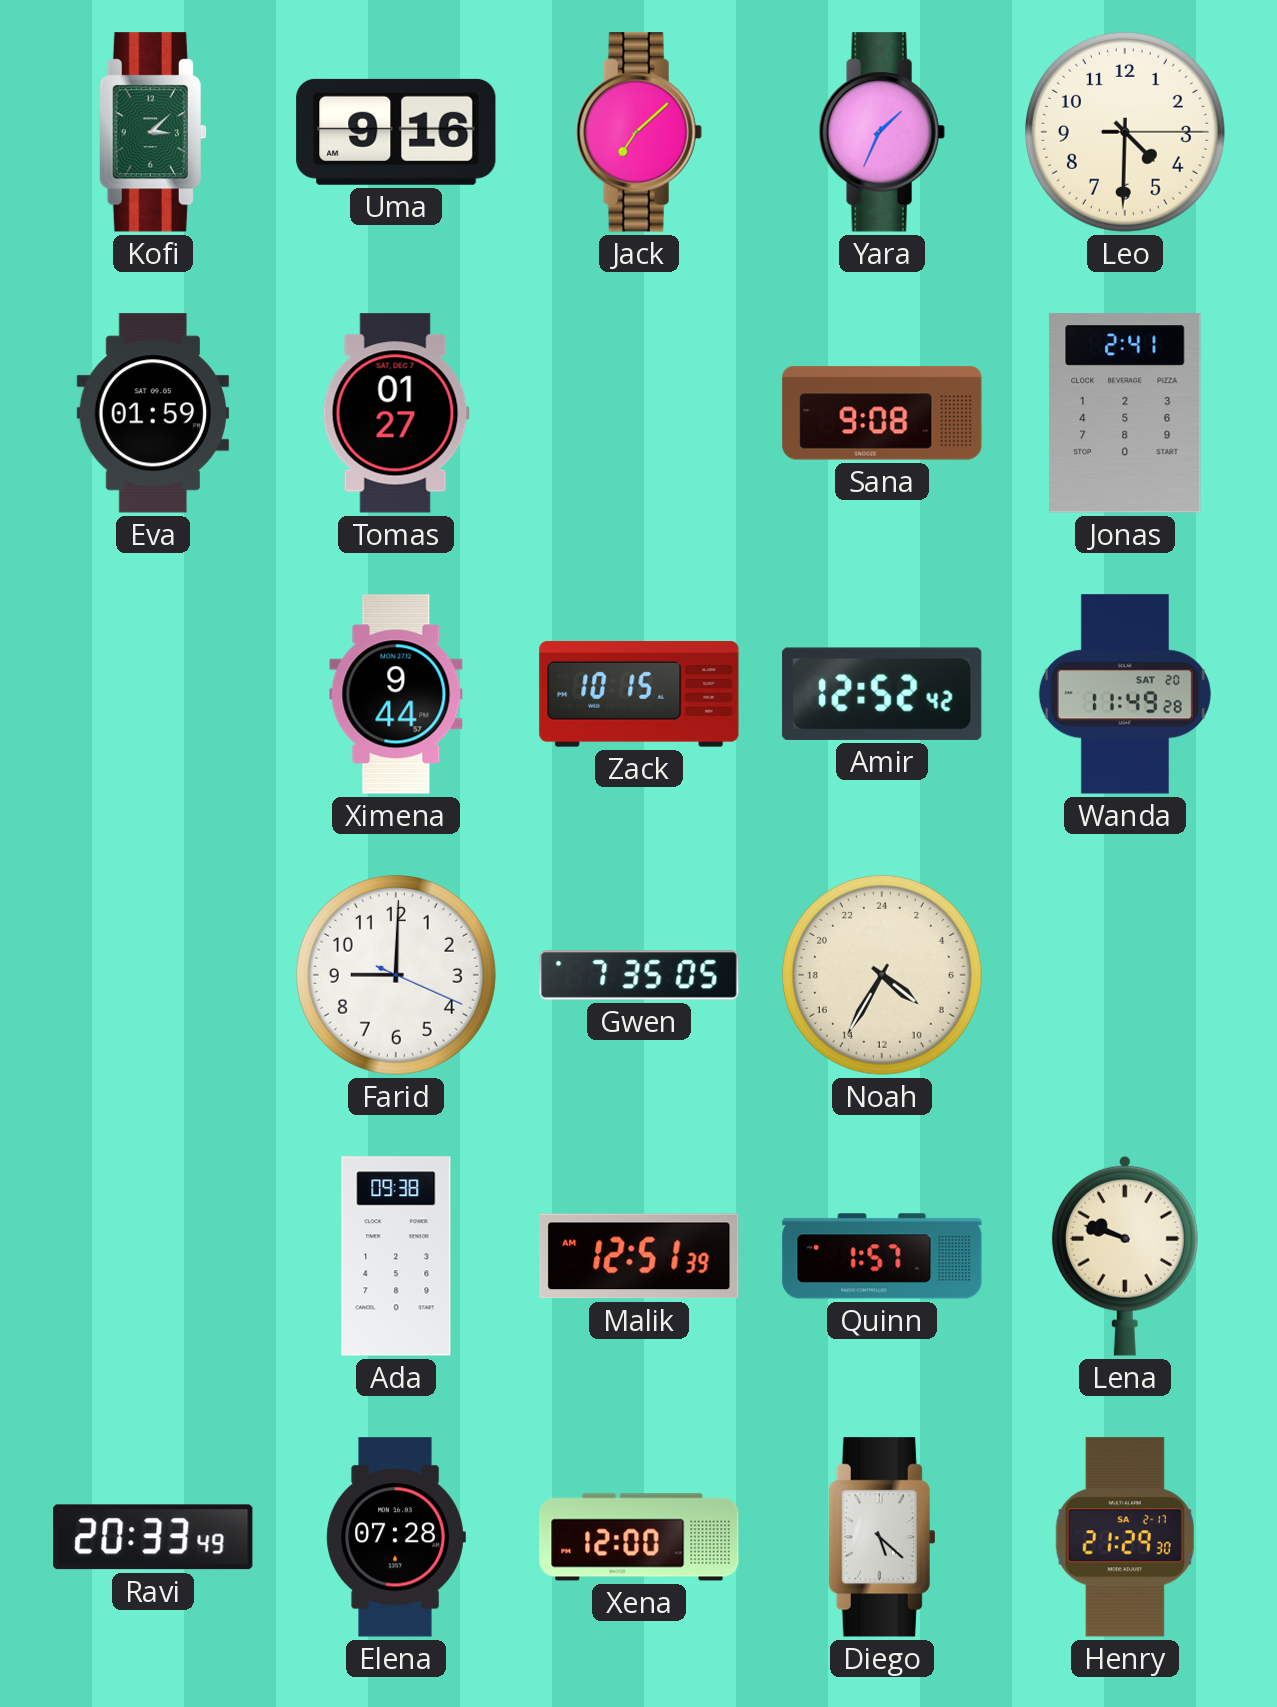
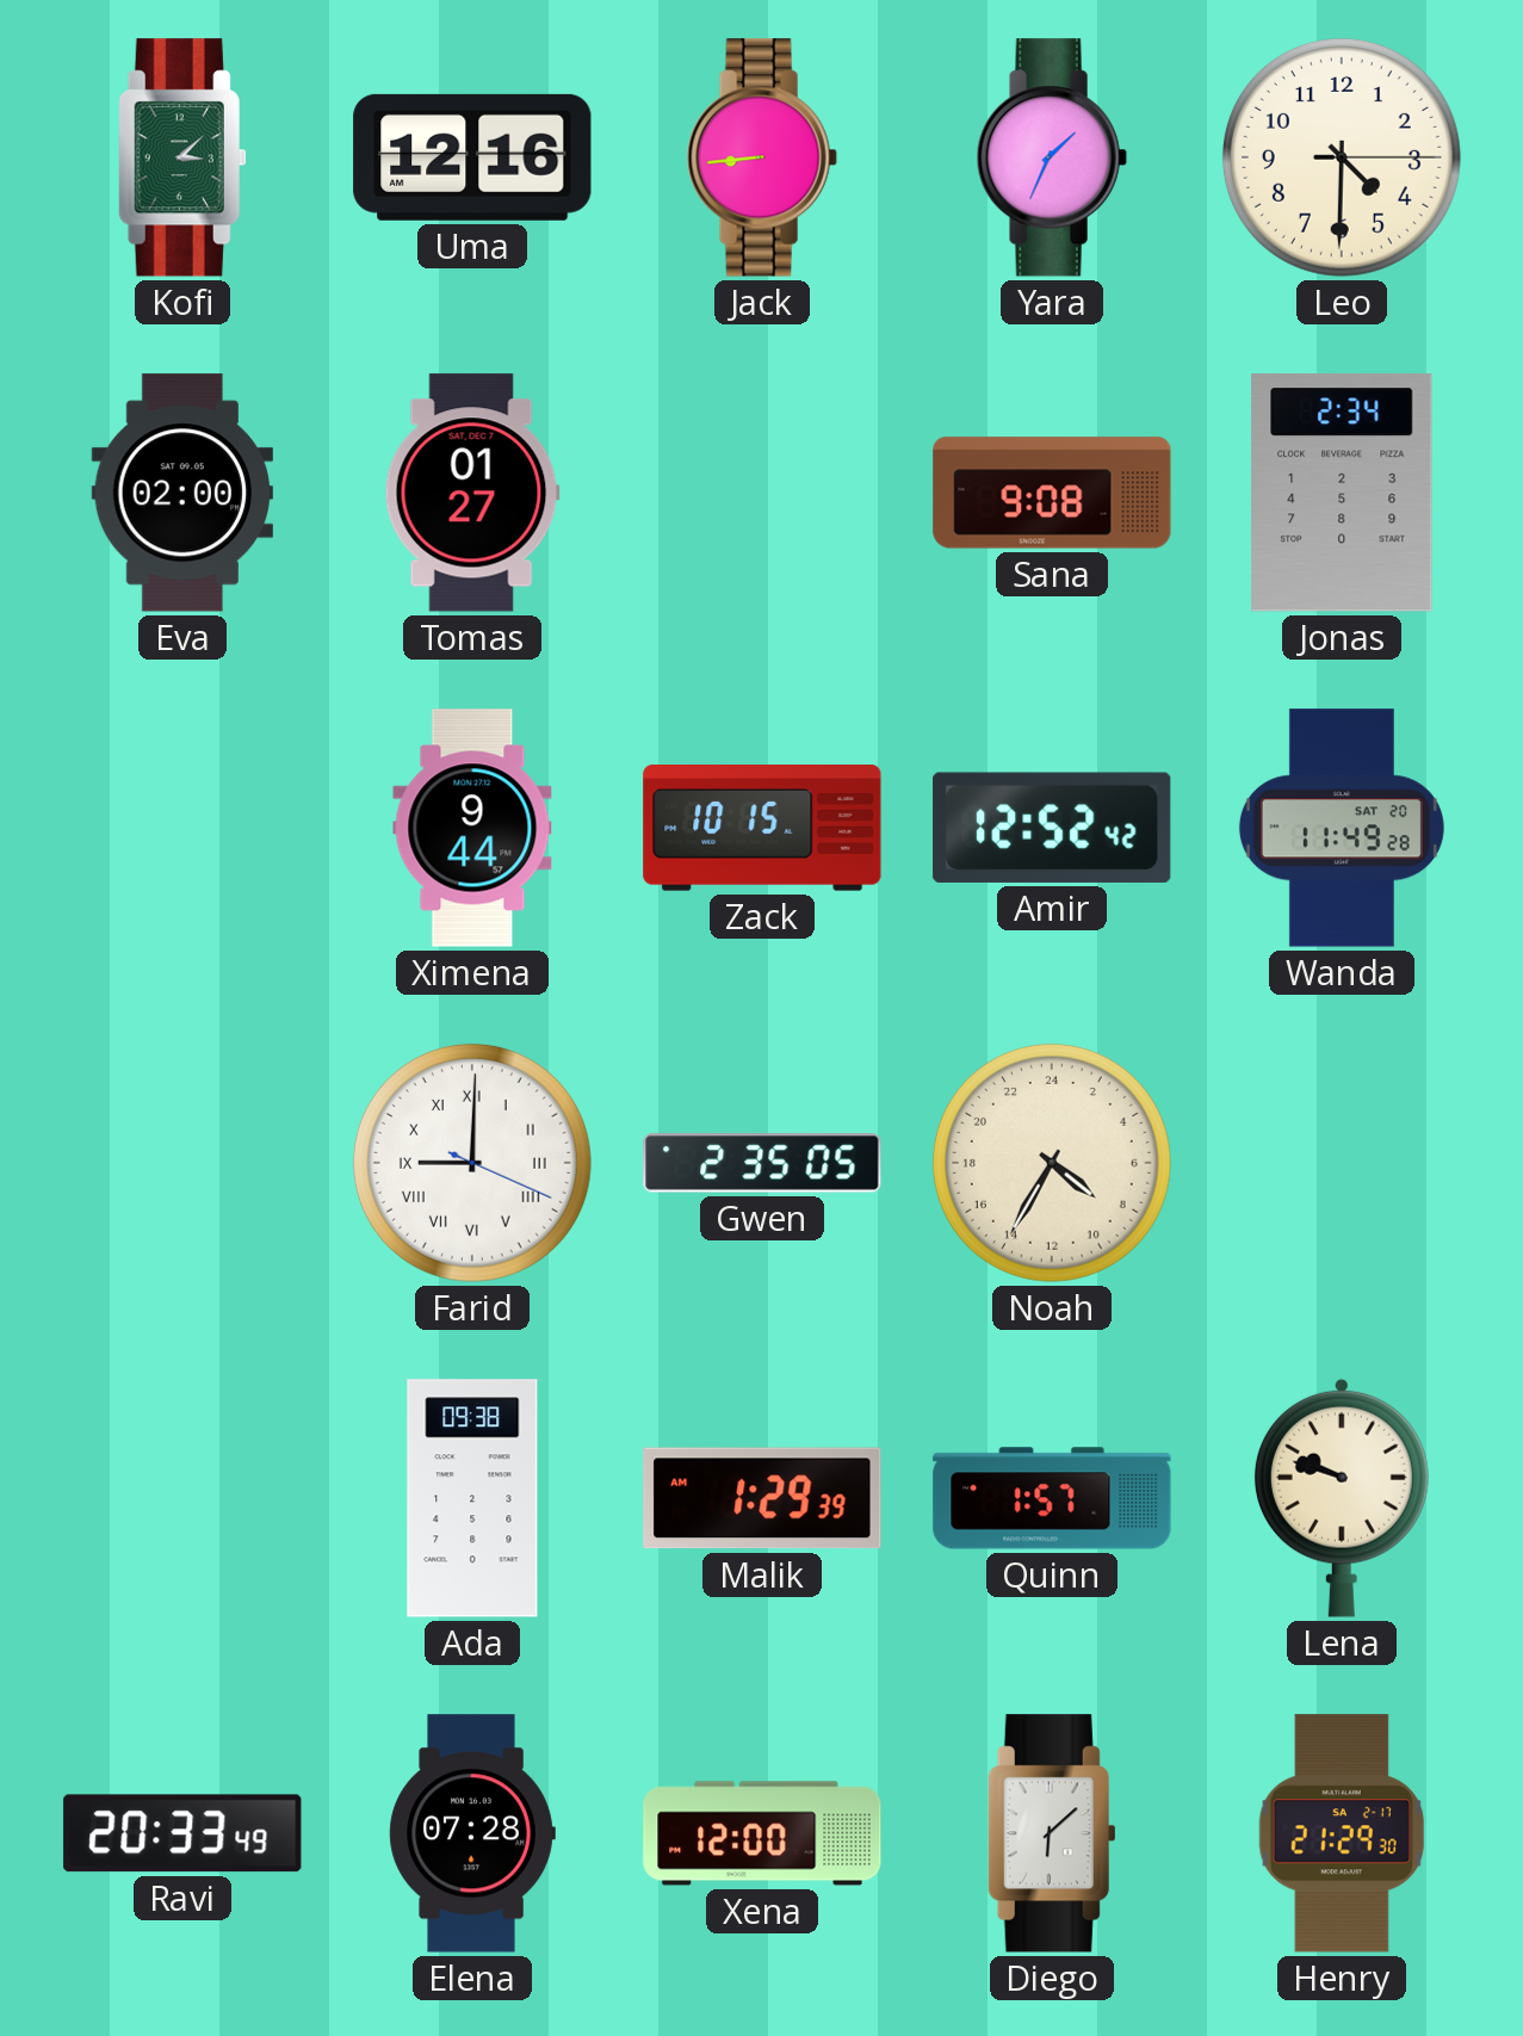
Uma: 9:16 -> 12:16 (472, 157)
Jack: 7:08 -> 8:44 (762, 157)
Eva: 01:59 -> 02:00 (182, 493)
Jonas: 2:41 -> 2:34 (1342, 493)
Farid numerals: Arabic -> Roman (472, 1163)
Gwen: 7:35 -> 2:35 (762, 1163)
Malik: 12:51 -> 1:29 (762, 1498)
Diego: 5:22 -> 6:08 (1052, 1833)
